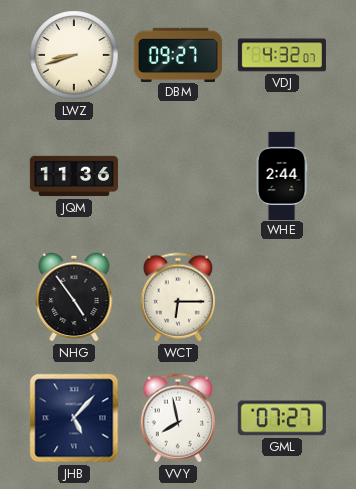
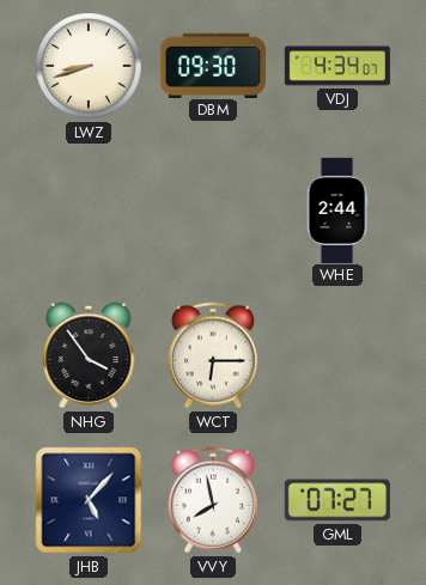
DBM: 09:27 -> 09:30 (213, 65)
VDJ: 4:32 -> 4:34 (337, 66)
JQM: 11:36 -> none (73, 176)
NHG: 4:54 -> 3:54 (89, 355)
